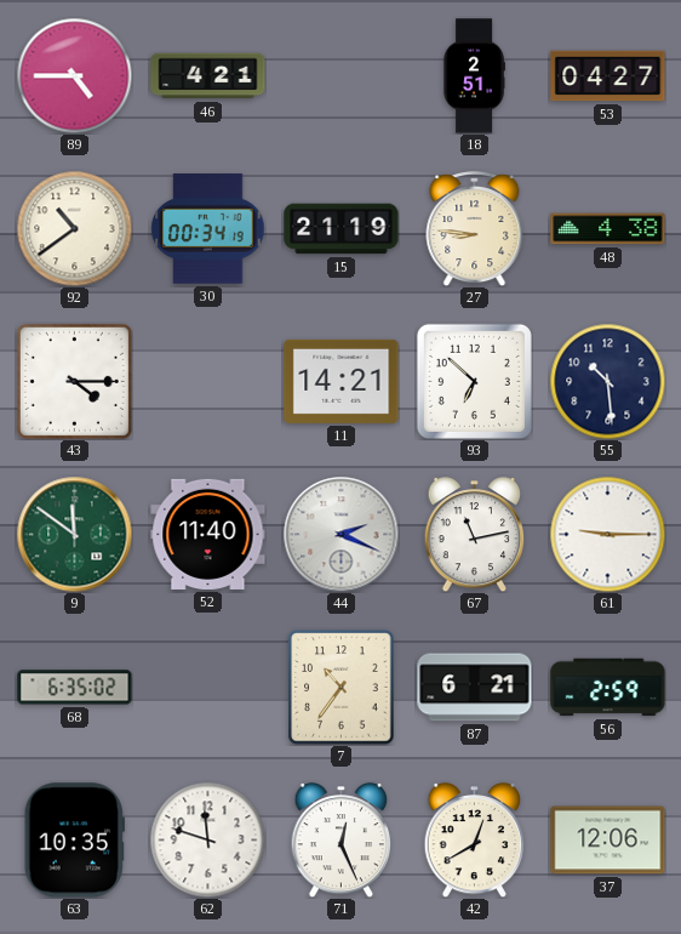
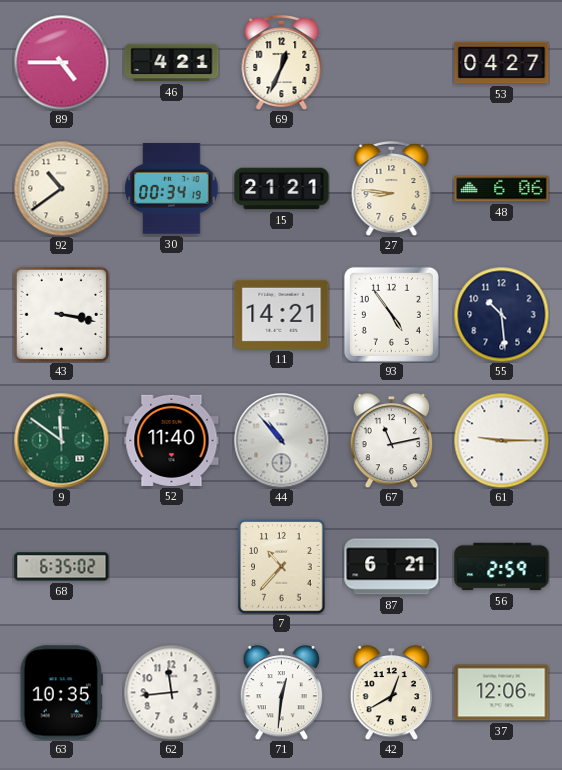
69: none -> 12:34 (282, 63)
18: 2:51 -> none (474, 76)
15: 21:19 -> 21:21 (282, 189)
48: 4:38 -> 6:06 (502, 189)
43: 4:15 -> 3:17 (61, 314)
93: 6:52 -> 4:54 (391, 314)
44: 2:19 -> 10:53 (281, 440)
7: 10:36 -> 10:37 (282, 567)
62: 11:48 -> 11:44 (171, 692)
71: 12:26 -> 12:31 (282, 692)
